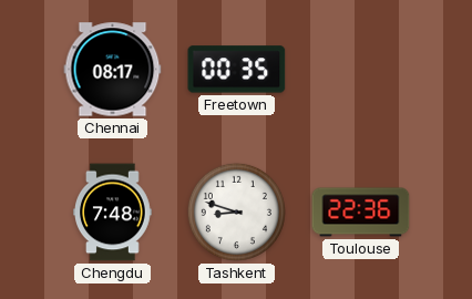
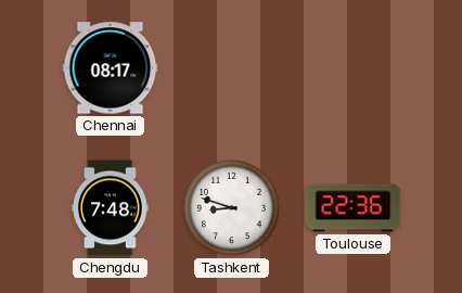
Freetown: 00:35 -> none (237, 70)
